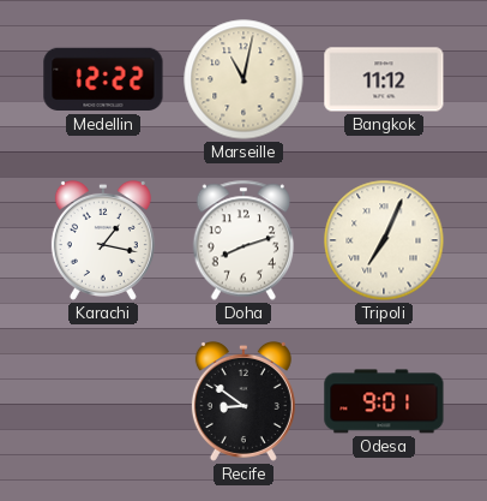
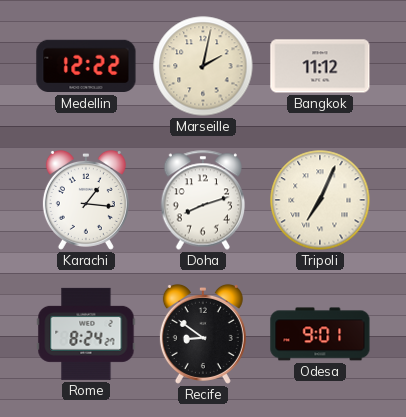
Marseille: 11:02 -> 2:02 (203, 66)
Karachi: 1:17 -> 1:16 (86, 200)
Rome: none -> 8:24 (86, 334)
